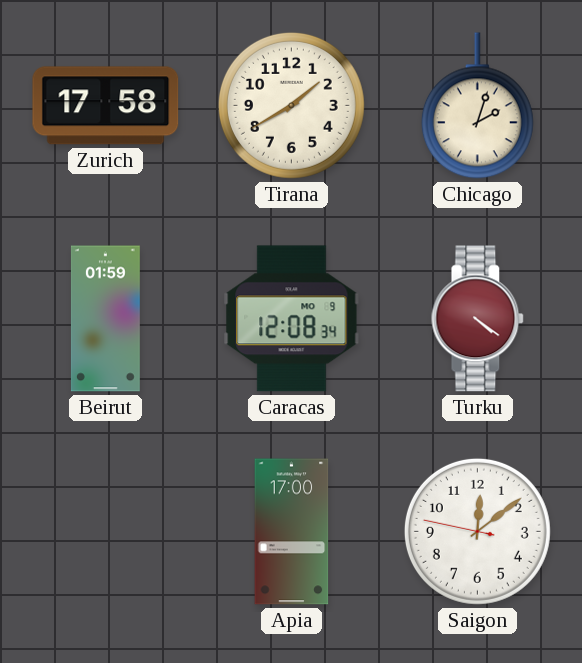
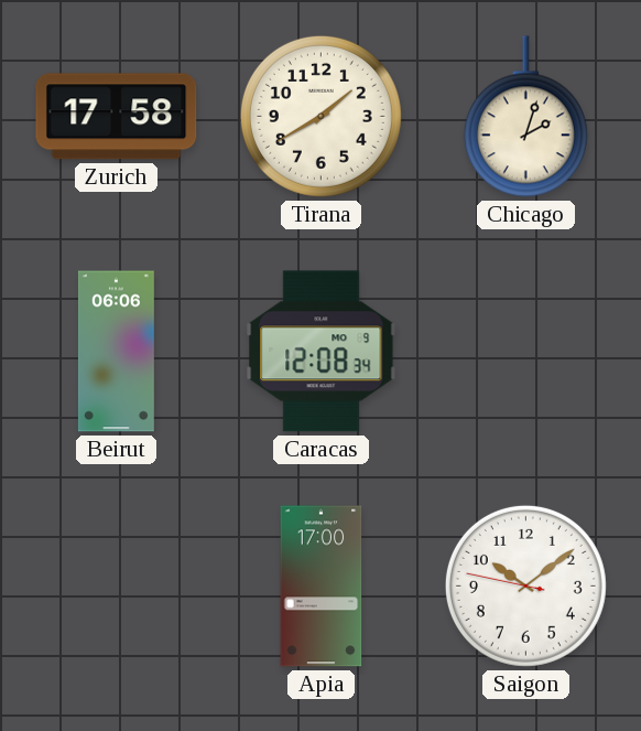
Beirut: 01:59 -> 06:06 (116, 352)
Turku: 4:21 -> none (478, 319)
Saigon: 12:08 -> 10:08 (525, 585)
